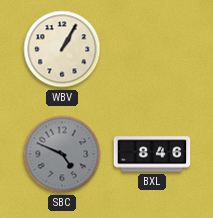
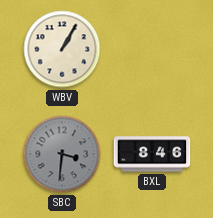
SBC: 4:49 -> 3:31 (62, 154)
